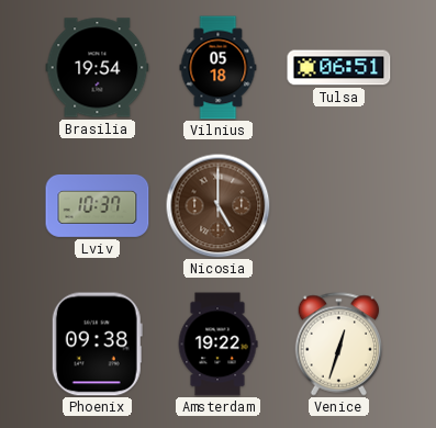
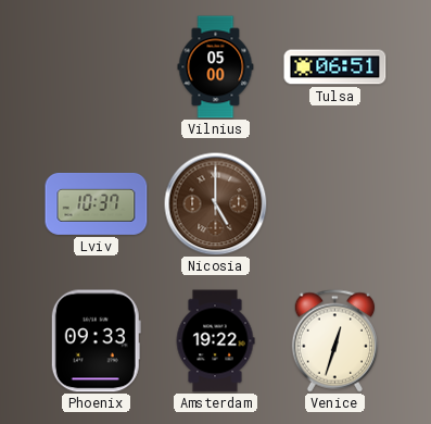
Brasilia: 19:54 -> none (98, 68)
Vilnius: 05:18 -> 05:00 (216, 67)
Phoenix: 09:38 -> 09:33 (96, 341)
